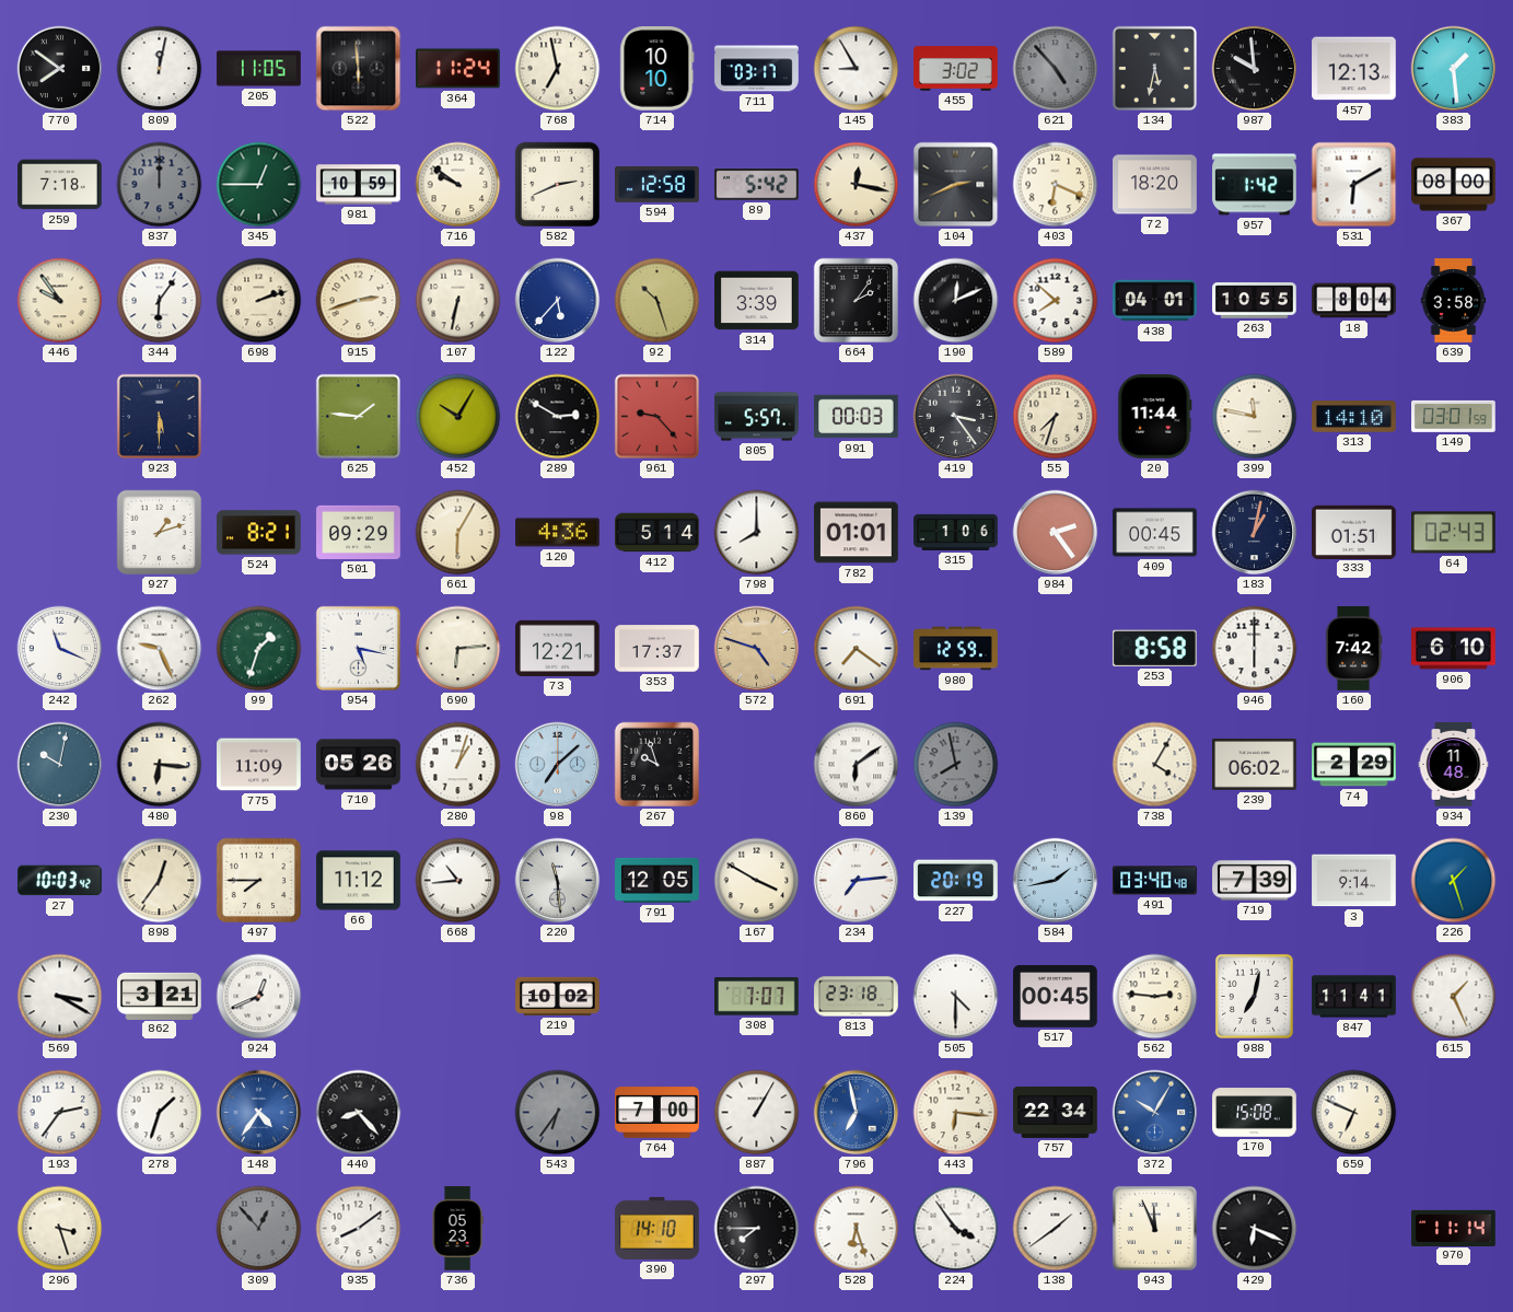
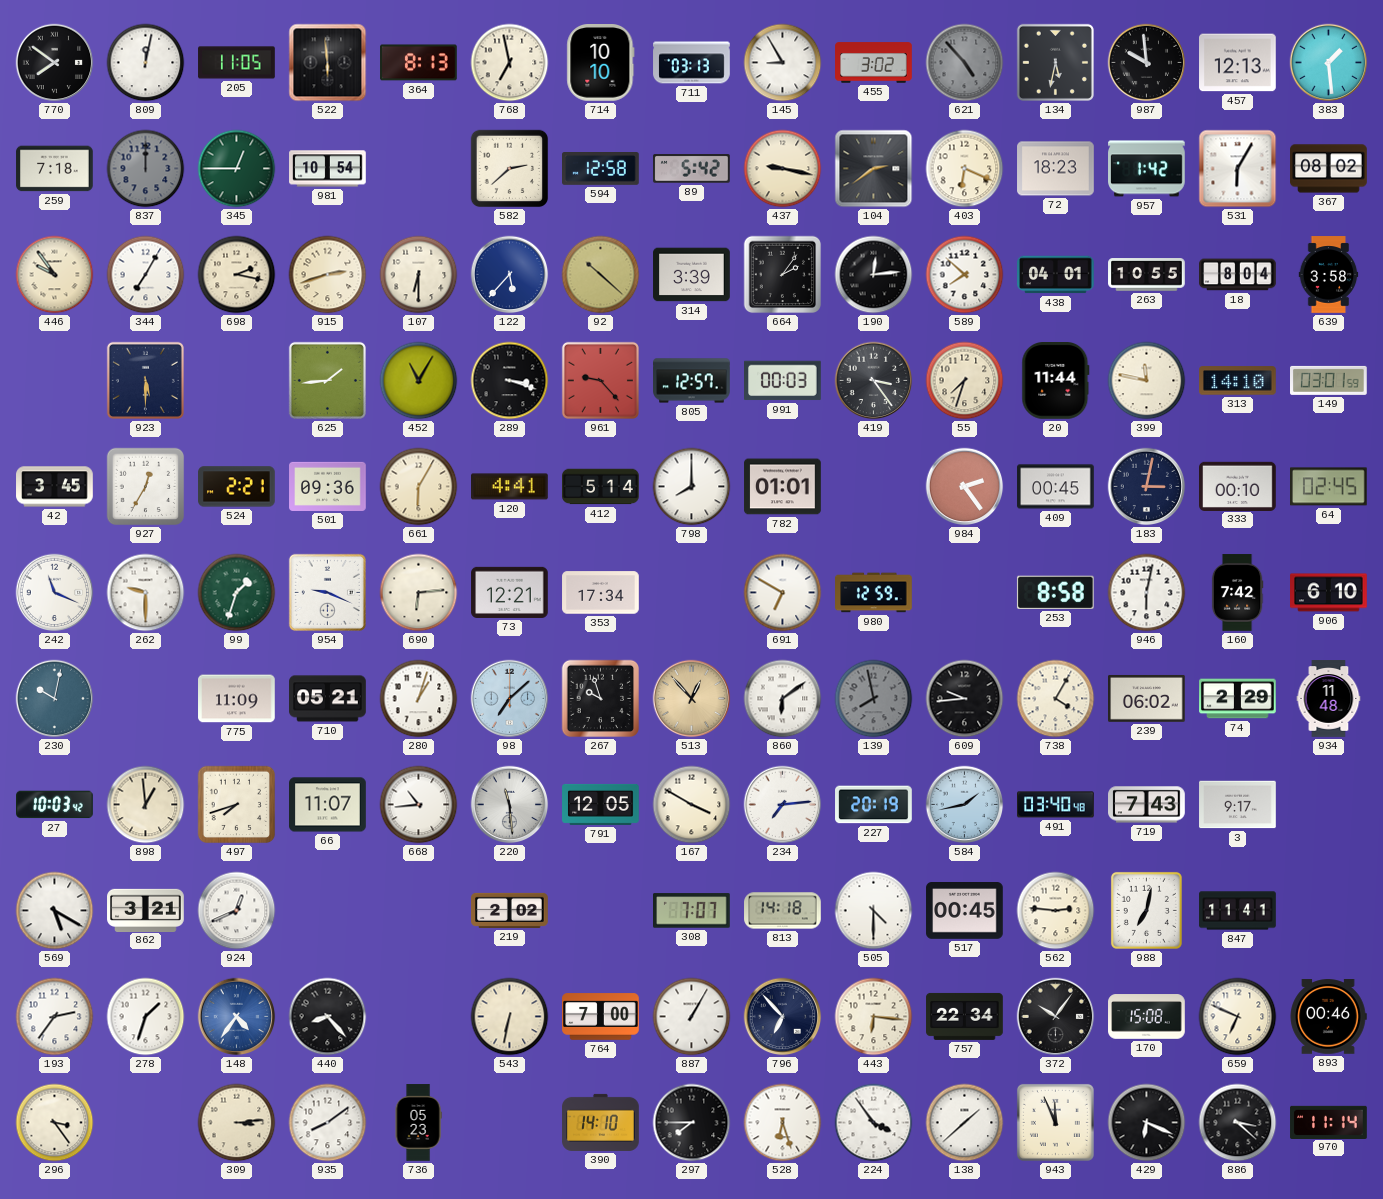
364: 11:24 -> 8:13 (419, 63)
711: 03:17 -> 03:13 (692, 63)
981: 10:59 -> 10:54 (328, 169)
716: 9:51 -> none (458, 185)
582: 2:41 -> 2:38 (510, 169)
437: 12:17 -> 9:17 (783, 169)
104: 2:41 -> 2:39 (874, 169)
72: 18:20 -> 18:23 (1056, 169)
531: 6:10 -> 6:05 (1238, 169)
367: 08:00 -> 08:02 (1329, 169)
344: 6:06 -> 7:05 (146, 275)
698: 2:12 -> 2:17 (237, 275)
107: 6:32 -> 6:30 (419, 275)
92: 10:27 -> 10:22 (601, 275)
190: 12:11 -> 12:14 (874, 275)
625: 1:46 -> 1:44 (327, 380)
452: 10:05 -> 11:05 (419, 381)
289: 2:50 -> 3:18 (510, 381)
805: 5:57 -> 12:57 (692, 381)
42: none -> 3:45 (55, 487)
927: 1:12 -> 12:35 (146, 487)
524: 8:21 -> 2:21 (237, 487)
501: 09:29 -> 09:36 (328, 486)
120: 4:36 -> 4:41 (510, 487)
315: 1:06 -> none (956, 532)
183: 1:02 -> 3:02 (1147, 487)
333: 01:51 -> 00:10 (1238, 486)
64: 02:43 -> 02:45 (1329, 487)
262: 9:26 -> 9:30 (146, 593)
954: 5:17 -> 9:19 (327, 592)
353: 17:37 -> 17:34 (601, 593)
572: 4:48 -> none (757, 649)
691: 7:21 -> 6:50 (783, 593)
946: 6:00 -> 6:02 (1147, 593)
480: 6:16 -> none (160, 765)
710: 05:26 -> 05:21 (328, 699)
513: none -> 12:53 (692, 699)
609: none -> 9:44 (965, 699)
898: 12:36 -> 12:59 (146, 805)
497: 7:45 -> 7:42 (237, 805)
66: 11:12 -> 11:07 (328, 805)
719: 7:39 -> 7:43 (1147, 805)
3: 9:14 -> 9:17 (1238, 805)
226: 1:27 -> none (1454, 881)
569: 3:20 -> 5:20 (55, 911)
219: 10:02 -> 2:02 (510, 910)
813: 23:18 -> 14:18 (783, 911)
615: 1:26 -> none (1454, 997)
543: 6:36 -> 6:32 (510, 1017)
543 dial: grey -> cream (510, 1017)
796: 6:58 -> 6:53 (783, 1017)
796 dial: blue -> navy (783, 1017)
372: 10:05 -> 10:06 (1056, 1017)
372 dial: blue -> black (1056, 1017)
893: none -> 00:46 (1328, 1017)
296: 3:27 -> 3:24 (55, 1123)
309: 12:53 -> 3:14 (237, 1123)
309 dial: grey -> cream (237, 1123)
138: 1:39 -> 1:38 (965, 1123)
886: none -> 3:22 (1238, 1123)
